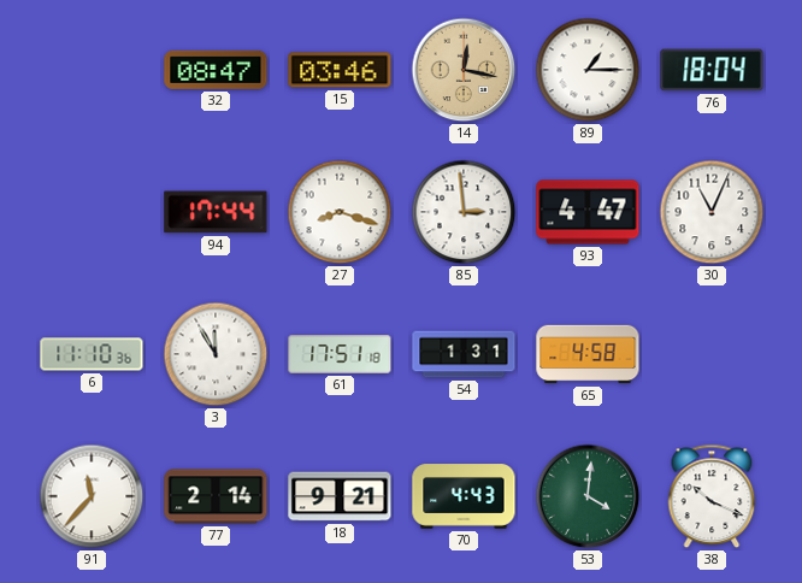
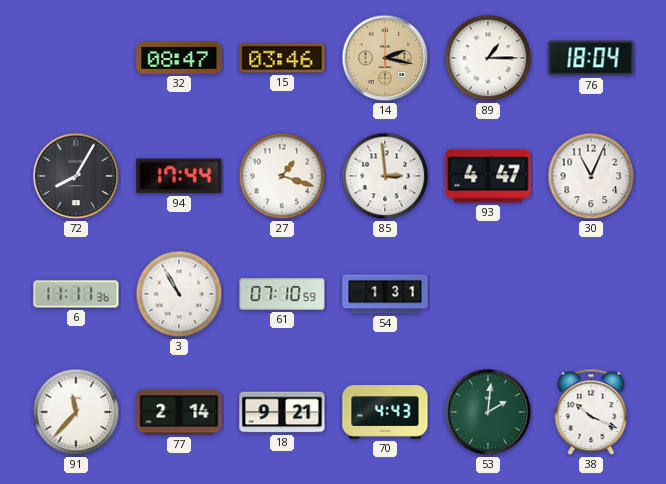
14: 12:17 -> 2:17 (385, 58)
72: none -> 8:05 (76, 176)
27: 8:18 -> 1:18 (282, 176)
6: 11:10 -> 11:11 (76, 294)
3: 11:55 -> 10:55 (179, 294)
61: 17:51 -> 07:10 (282, 294)
65: 4:58 -> none (588, 354)
53: 4:01 -> 2:01 (488, 412)
